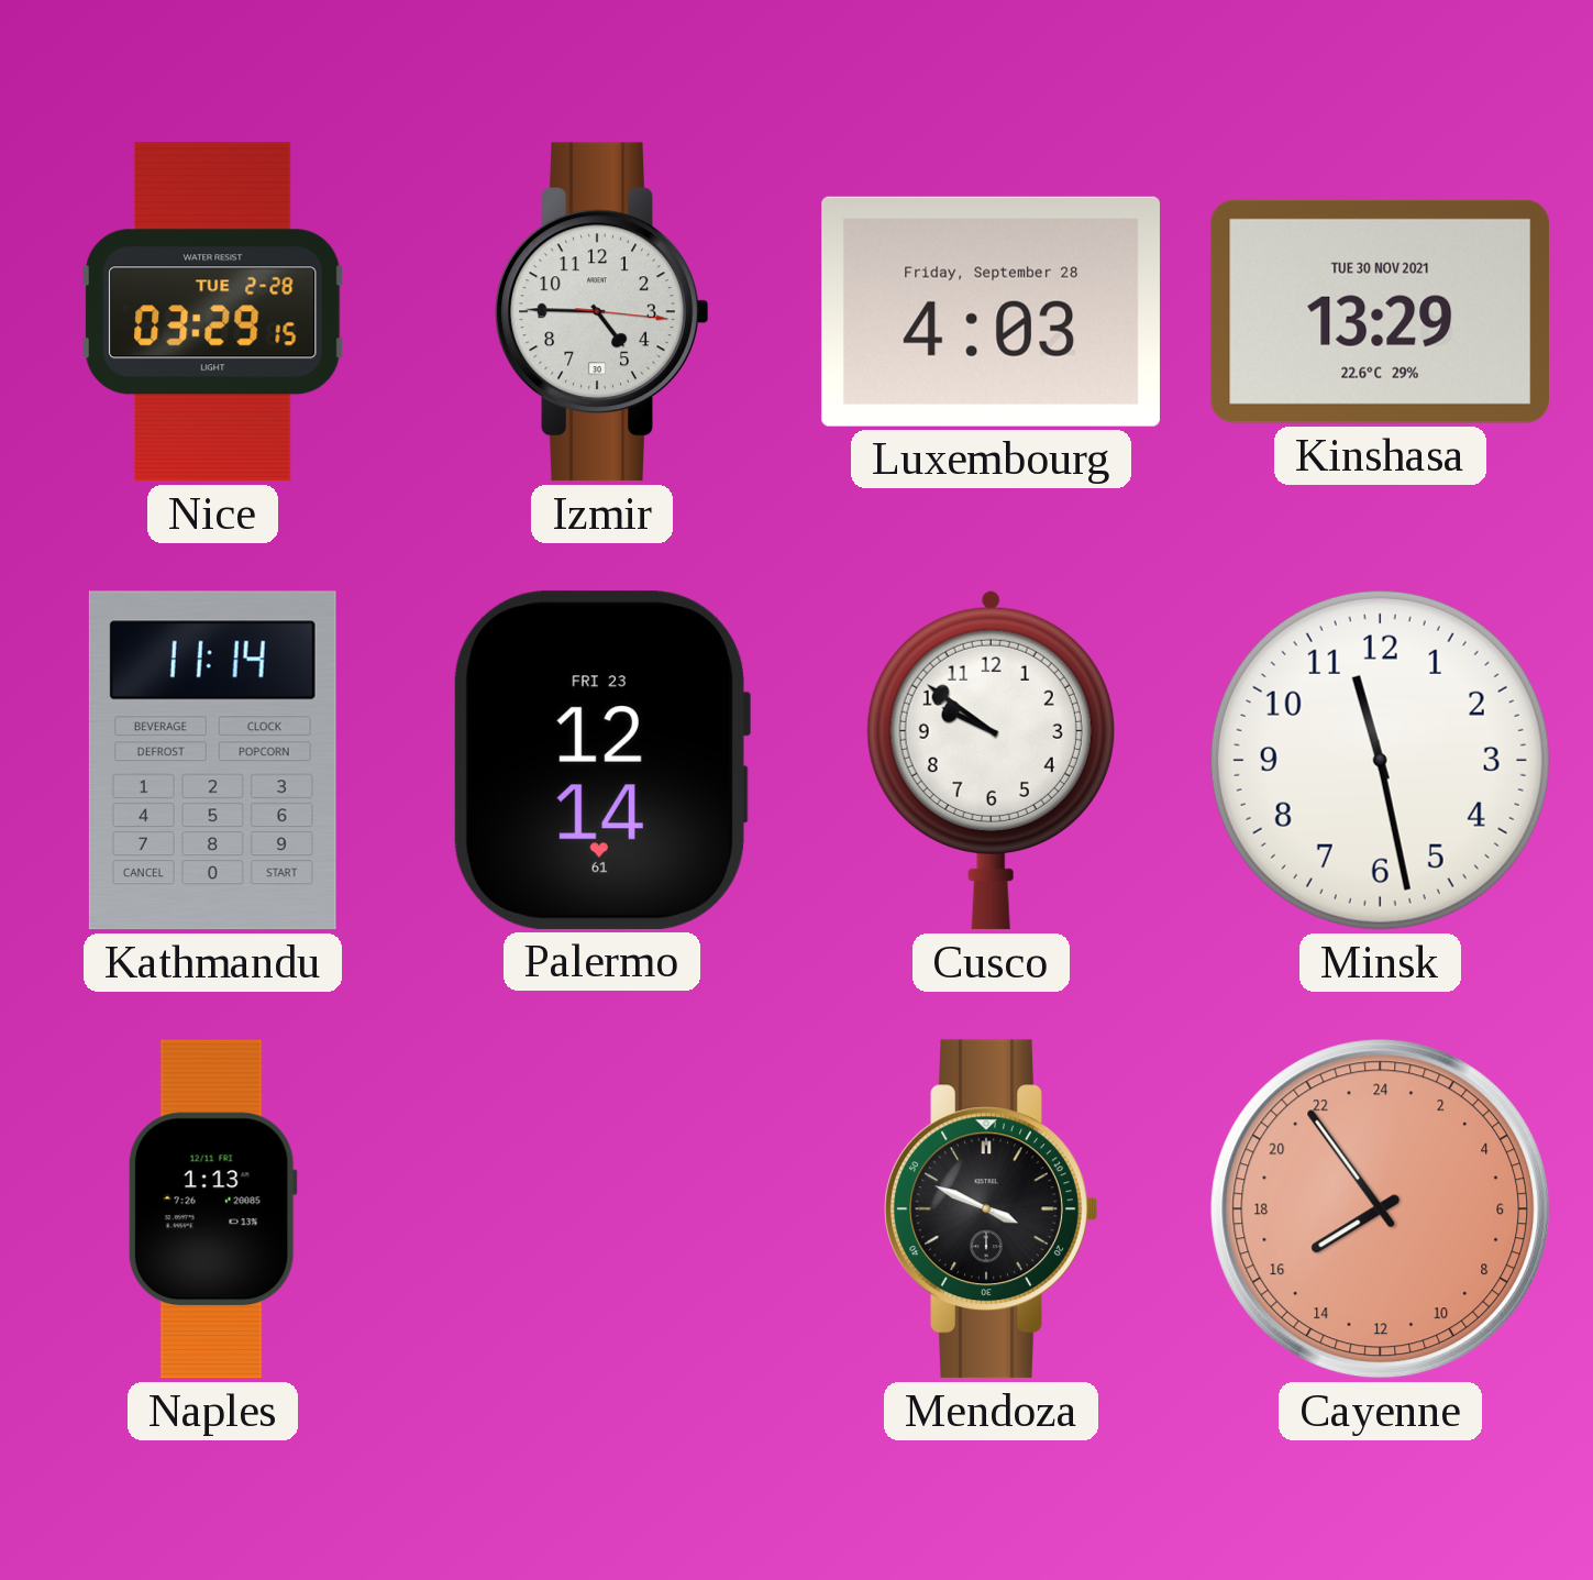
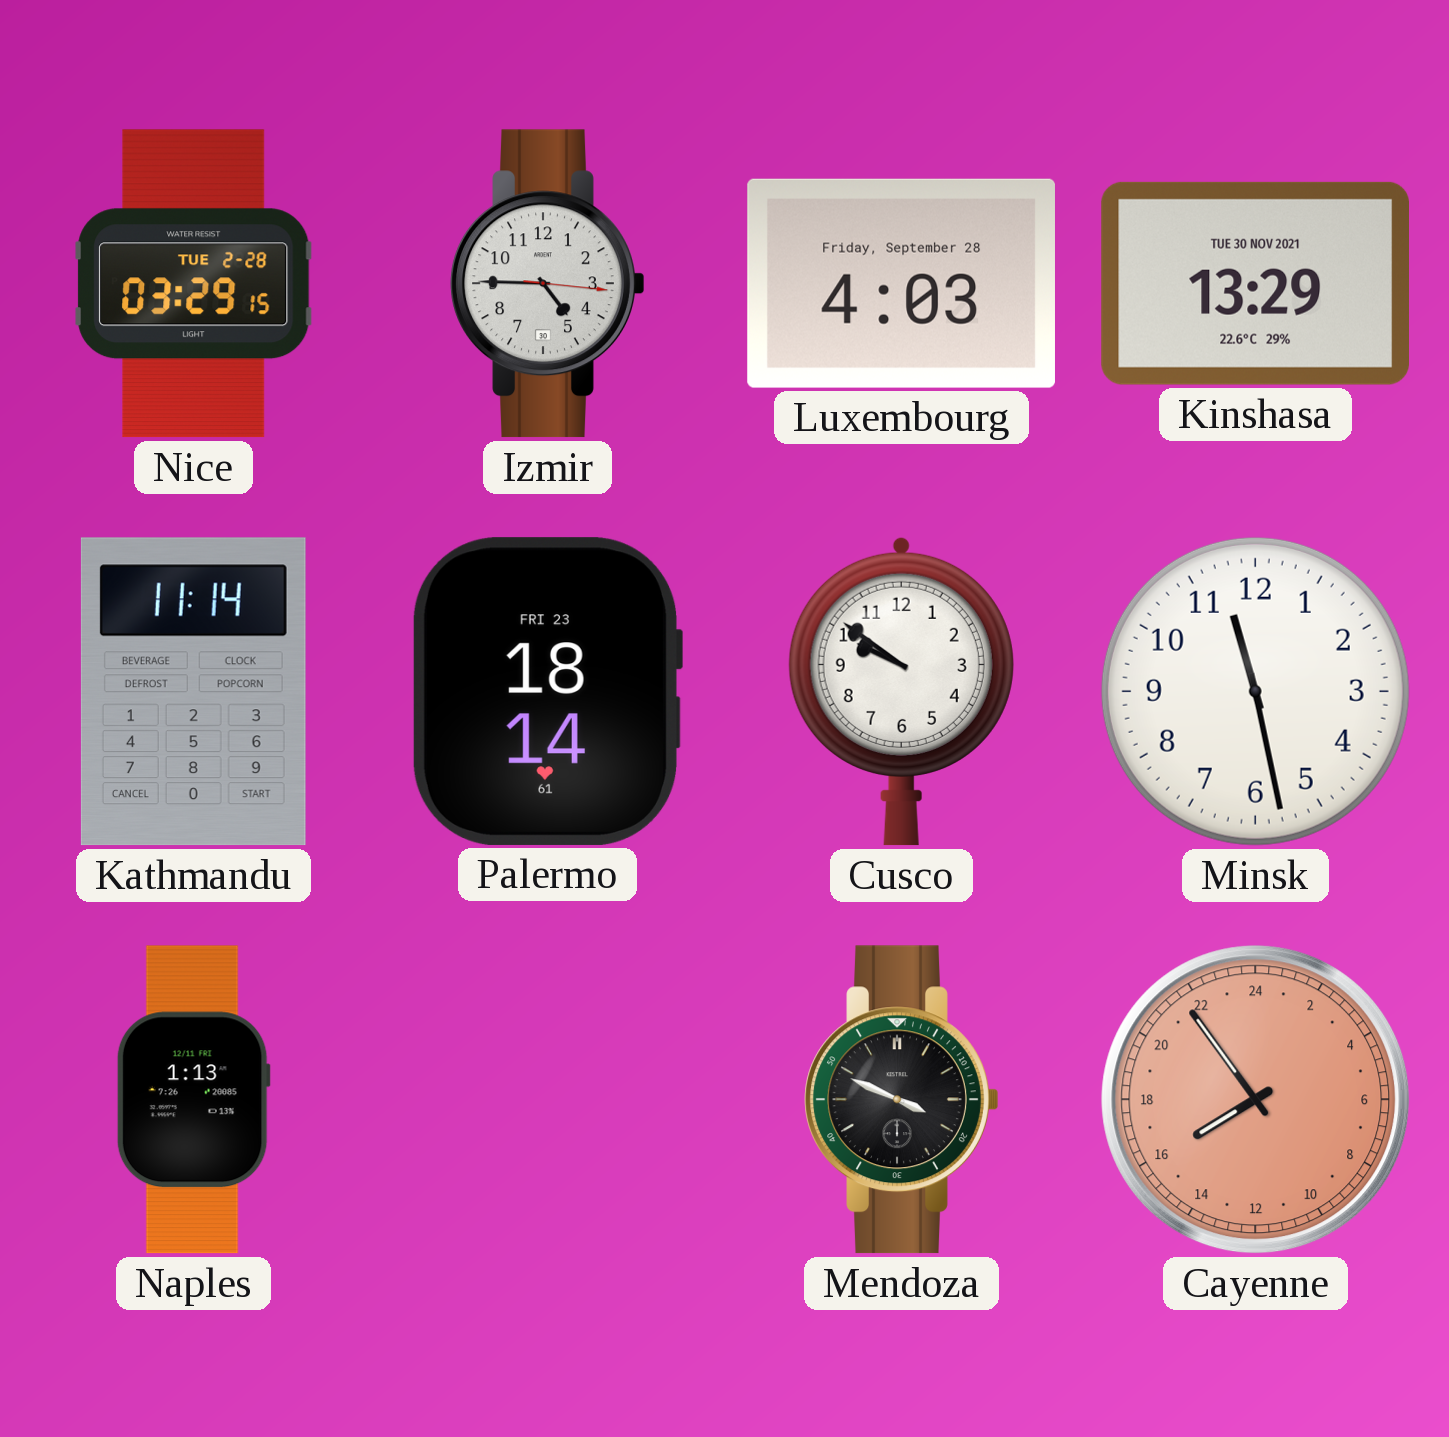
Palermo: 12:14 -> 18:14 (546, 691)
